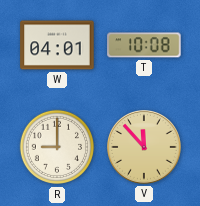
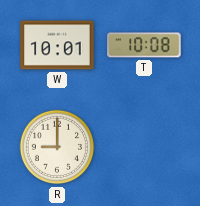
W: 04:01 -> 10:01 (57, 45)
V: 11:53 -> none (145, 148)
